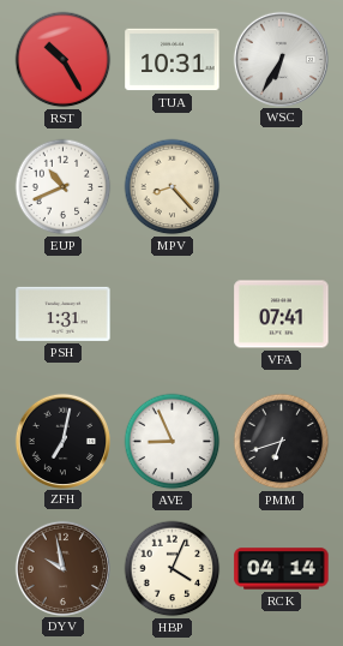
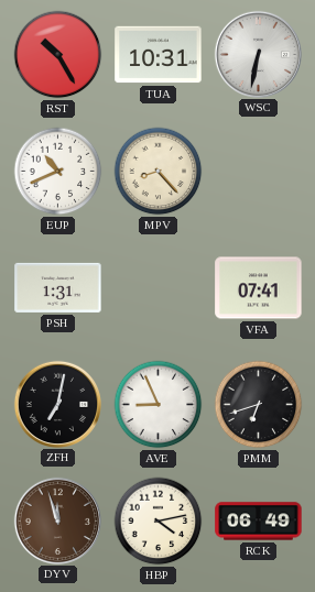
WSC: 6:35 -> 6:32 (258, 54)
DYV: 9:58 -> 11:57 (57, 520)
HBP: 4:04 -> 4:13 (159, 522)
RCK: 04:14 -> 06:49 (259, 522)
